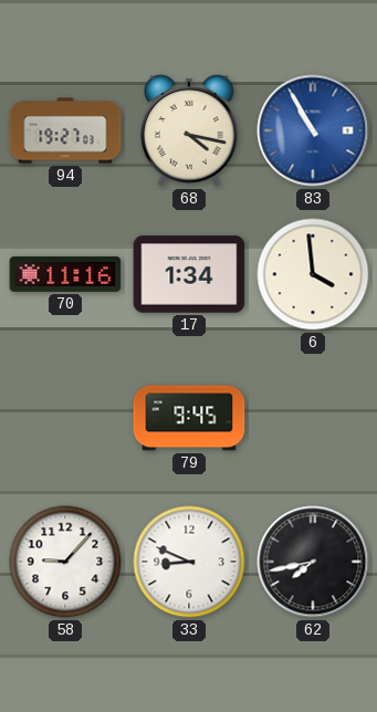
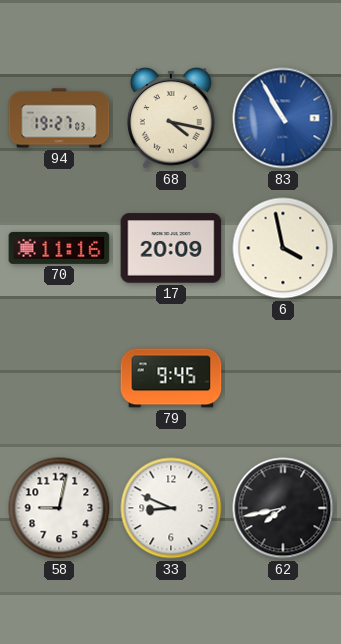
17: 1:34 -> 20:09 (171, 248)
6: 3:59 -> 3:58 (283, 248)
58: 9:07 -> 9:02 (59, 508)
